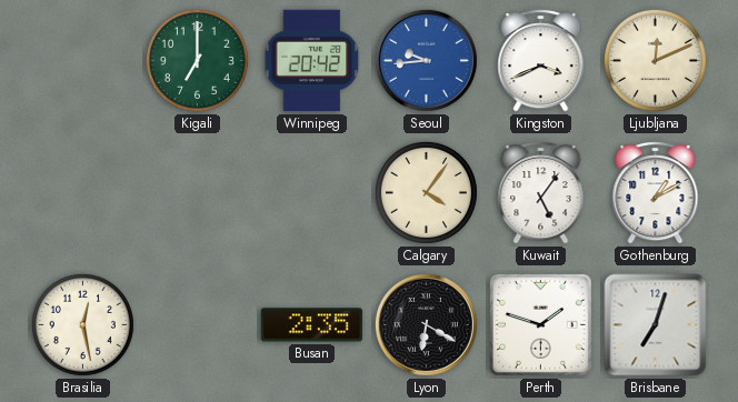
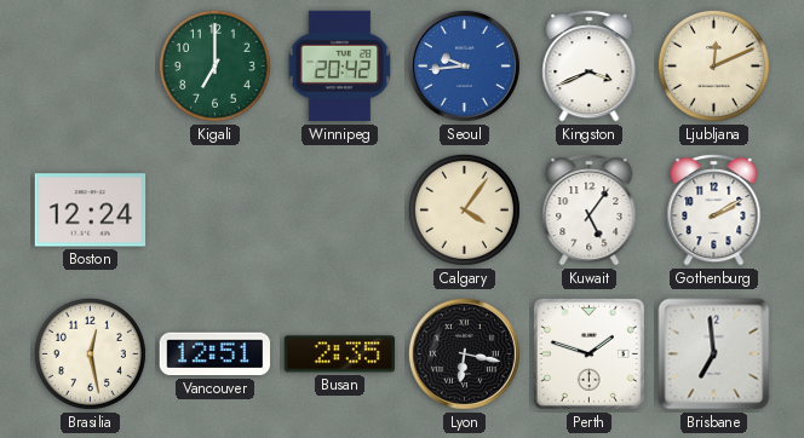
Boston: none -> 12:24 (91, 211)
Gothenburg: 1:10 -> 2:10 (714, 211)
Vancouver: none -> 12:51 (216, 355)
Lyon: 6:20 -> 6:17 (464, 353)
Brisbane: 7:03 -> 6:59 (714, 355)
